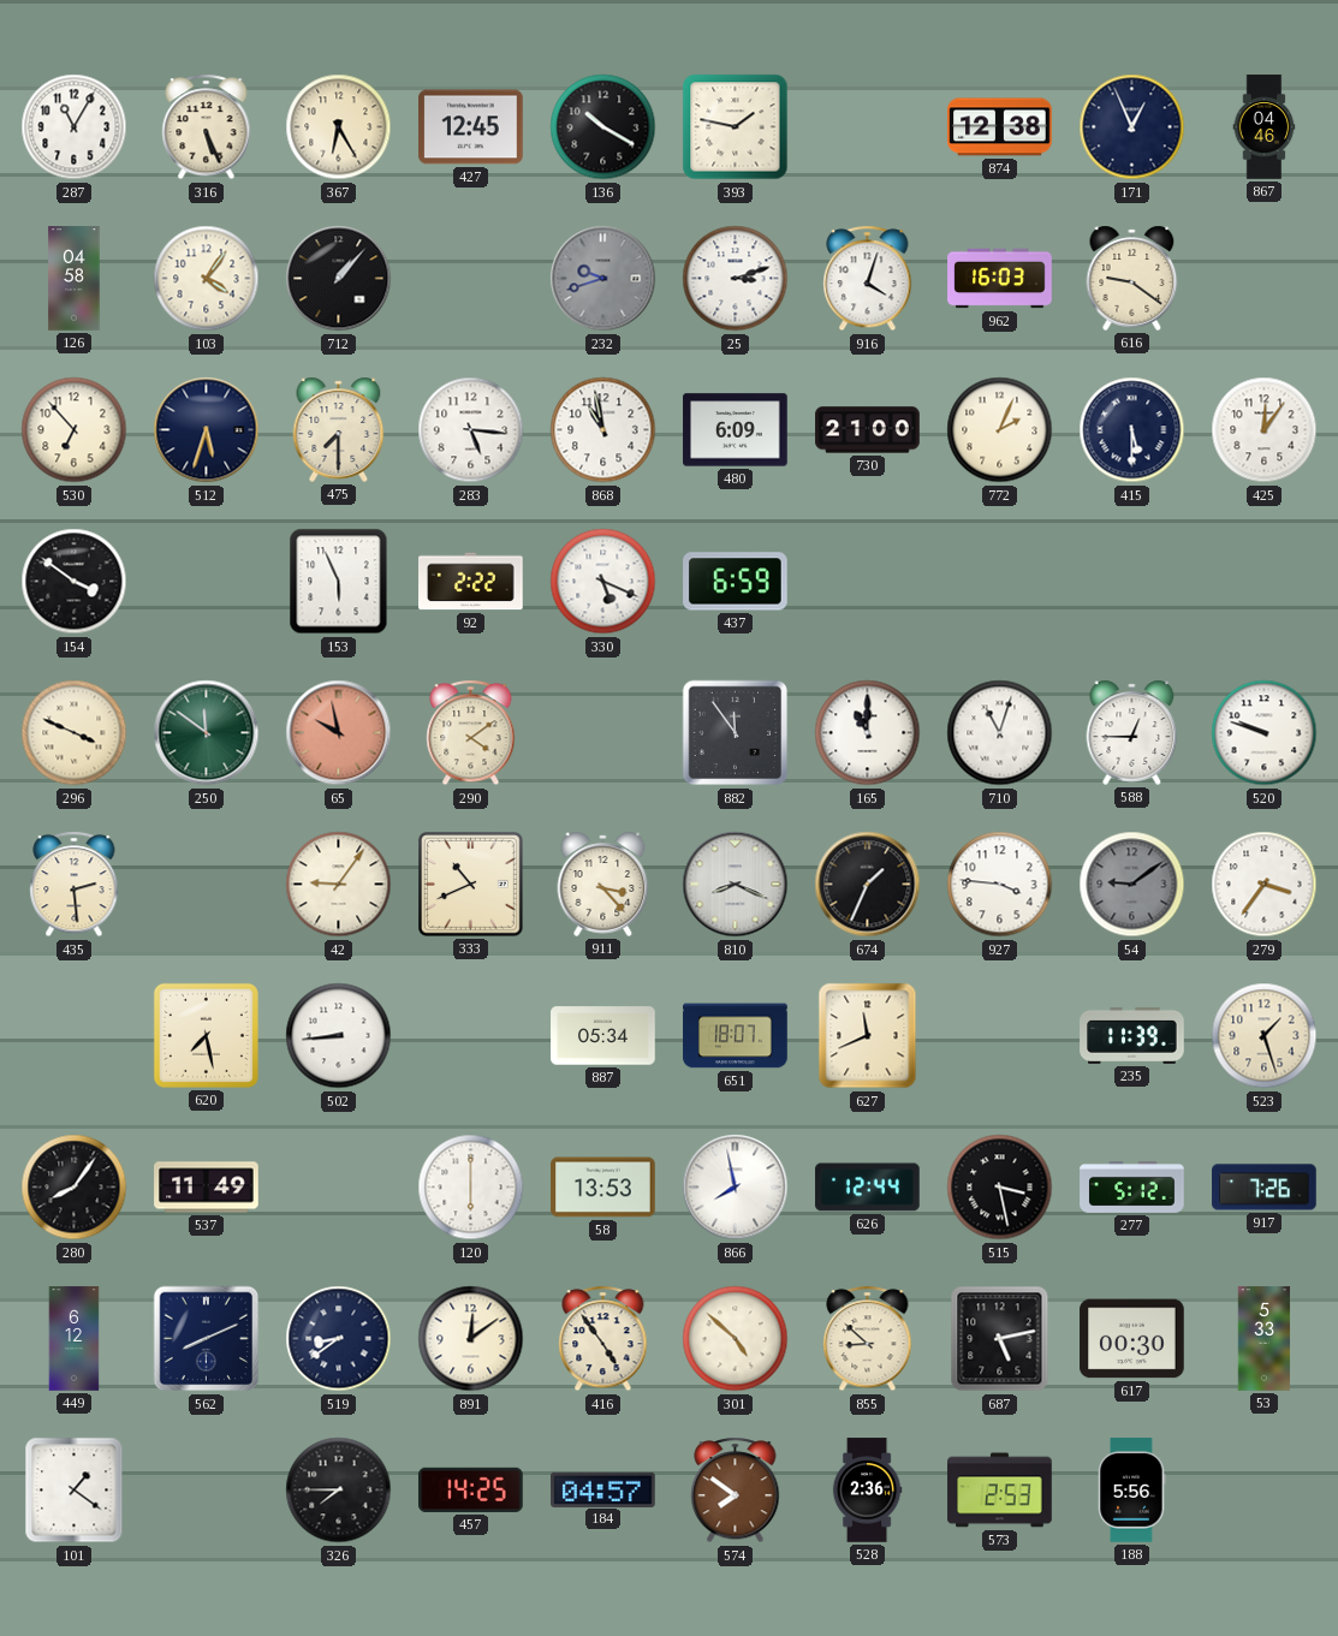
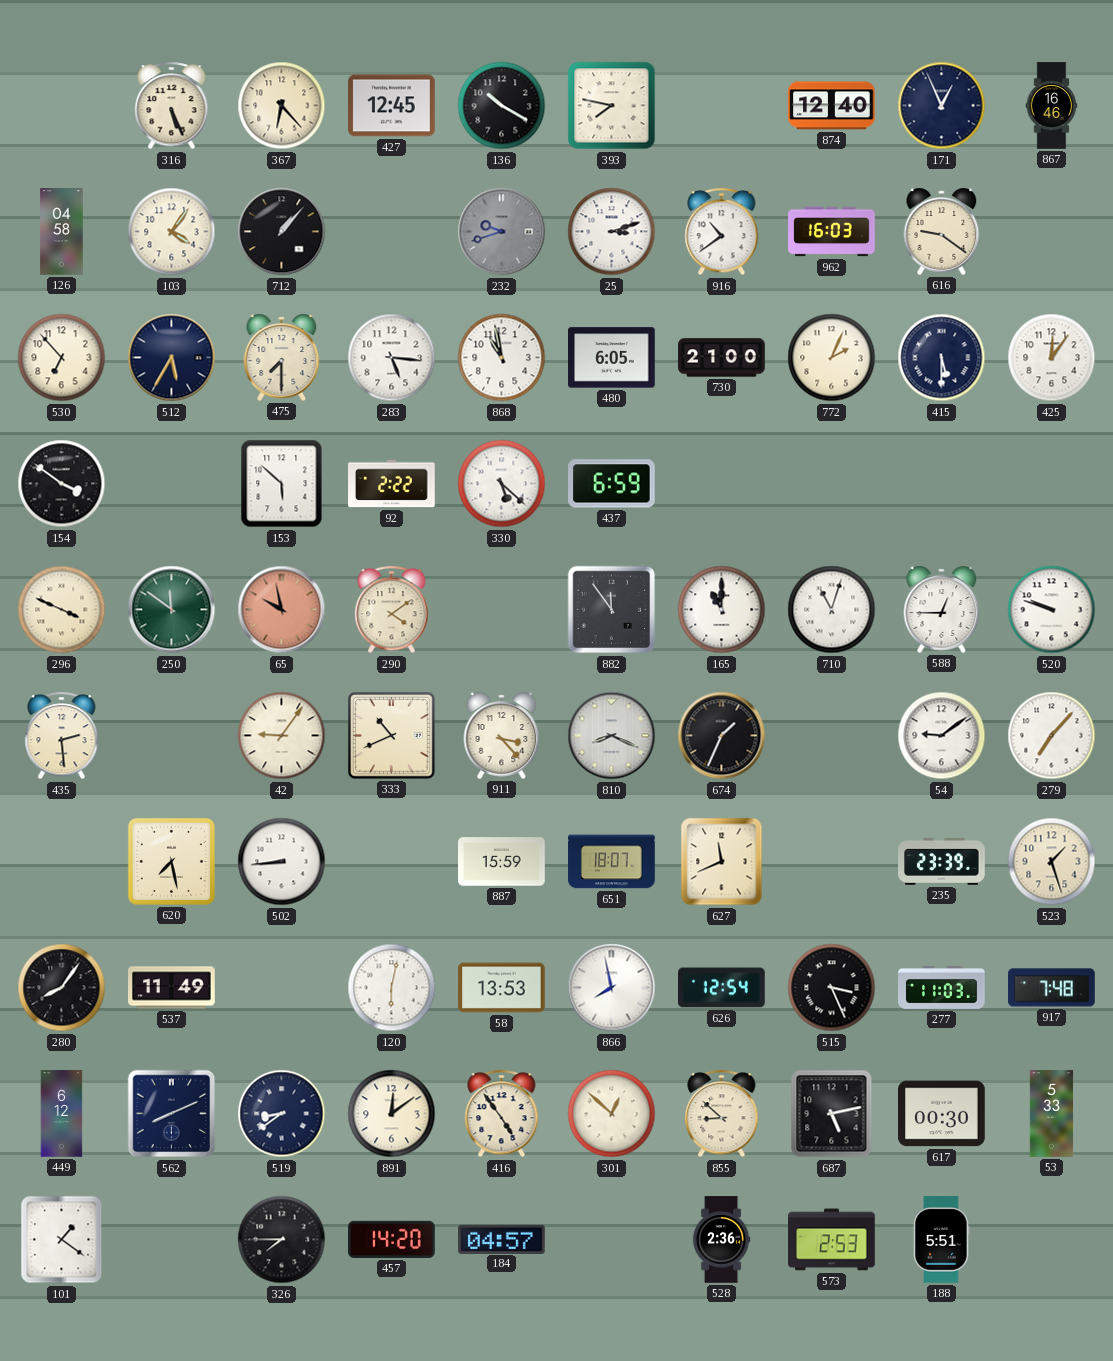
287: 11:05 -> none (75, 127)
367: 6:25 -> 6:23 (282, 106)
393: 1:47 -> 7:47 (612, 106)
874: 12:38 -> 12:40 (832, 106)
867: 04:46 -> 16:46 (1052, 106)
916: 4:03 -> 10:39 (722, 232)
512: 5:33 -> 5:35 (172, 358)
480: 6:09 -> 6:05 (612, 358)
153: 5:56 -> 5:52 (282, 484)
330: 5:19 -> 5:22 (502, 484)
927: 3:46 -> none (1000, 885)
54 dial: grey -> white (942, 736)
279: 3:36 -> 7:07 (1052, 736)
887: 05:34 -> 15:59 (502, 862)
235: 11:39 -> 23:39 (942, 861)
120: 6:00 -> 6:02 (392, 988)
626: 12:44 -> 12:54 (722, 988)
515: 3:28 -> 3:26 (832, 988)
277: 5:12 -> 11:03 (942, 988)
917: 7:26 -> 7:48 (1052, 988)
301: 4:52 -> 12:52 (612, 1114)
457: 14:25 -> 14:20 (392, 1239)
574: 7:51 -> none (736, 1491)
188: 5:56 -> 5:51 (942, 1240)
